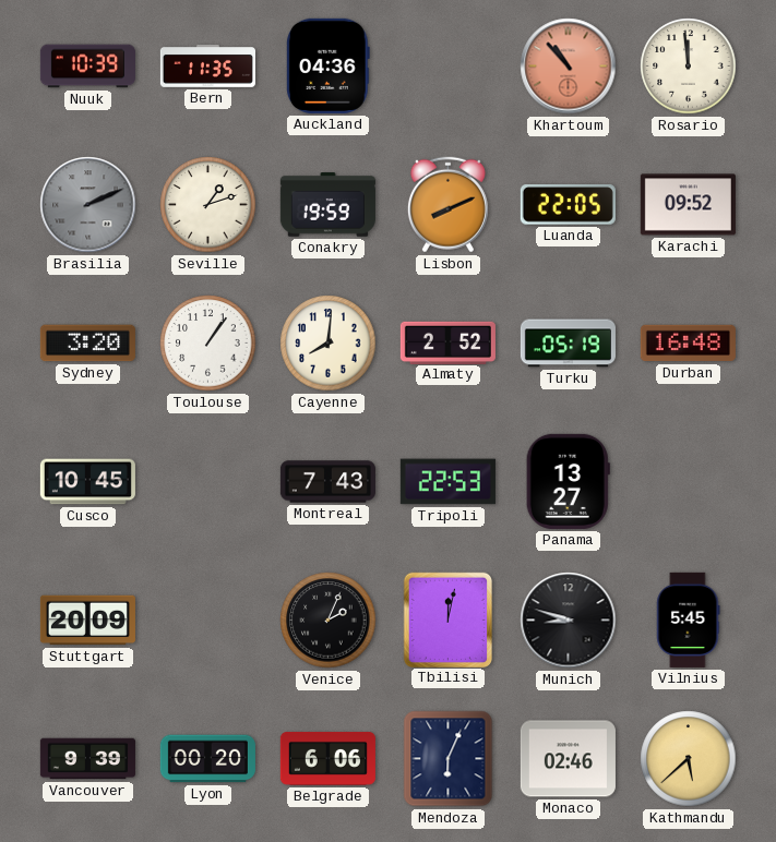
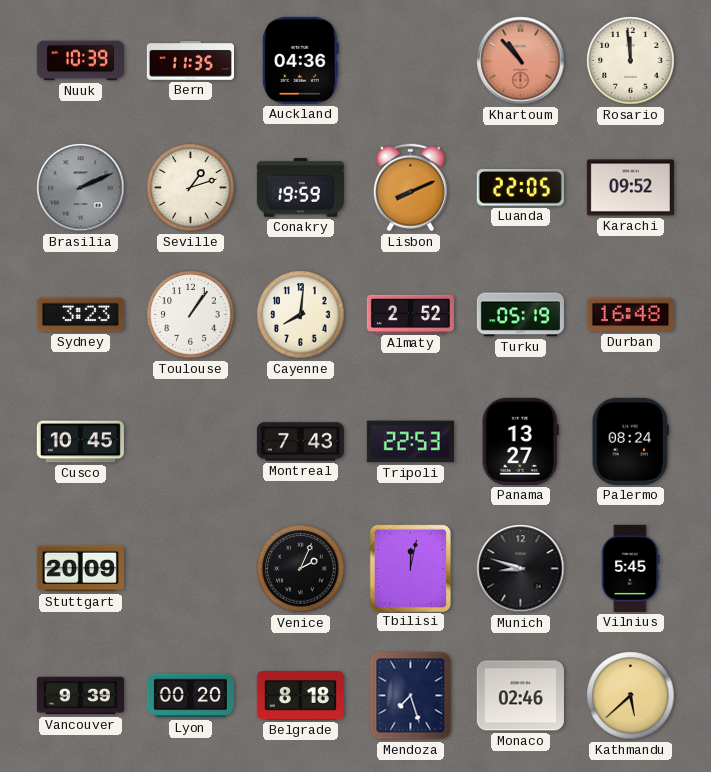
Sydney: 3:20 -> 3:23 (80, 315)
Palermo: none -> 08:24 (630, 441)
Belgrade: 6:06 -> 8:18 (300, 695)
Mendoza: 6:04 -> 7:27 (411, 696)
